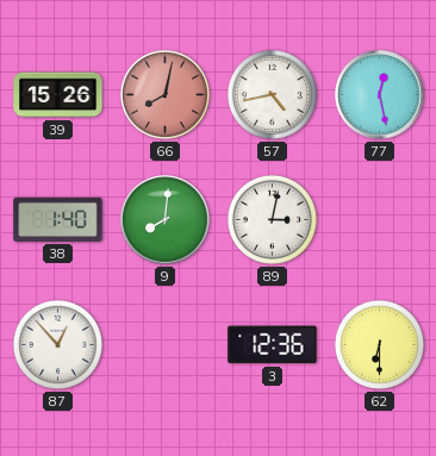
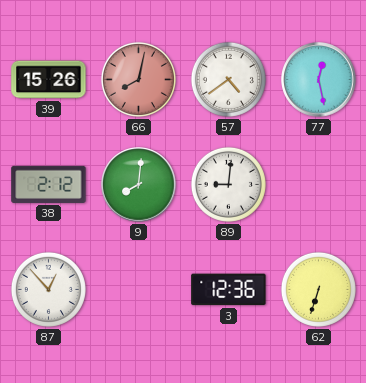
57: 4:43 -> 4:39 (228, 79)
38: 1:40 -> 2:12 (49, 184)
89: 3:02 -> 9:01 (228, 184)
62: 6:30 -> 6:33 (318, 289)
